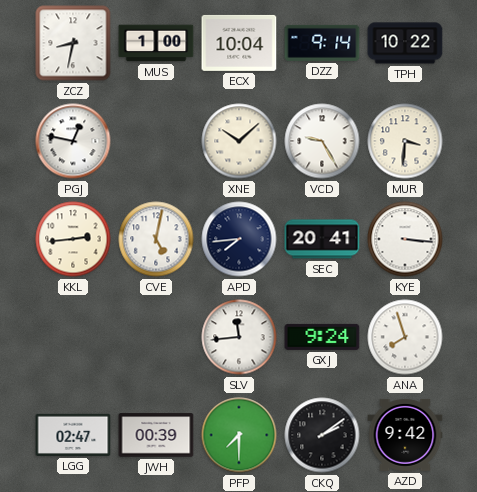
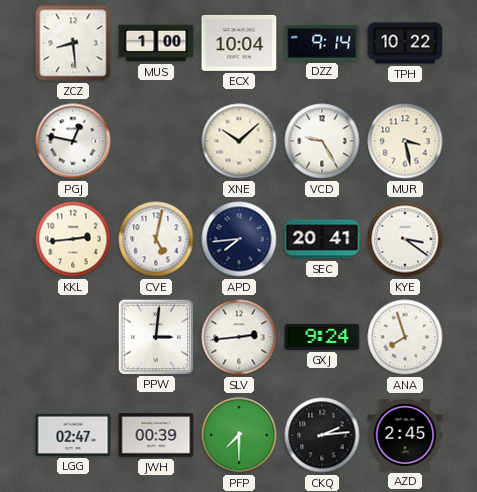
ZCZ: 8:32 -> 8:29 (73, 43)
MUR: 3:31 -> 3:28 (405, 141)
KYE: 3:16 -> 3:21 (405, 239)
PPW: none -> 3:01 (155, 336)
SLV: 11:44 -> 2:44 (239, 337)
CKQ: 2:09 -> 2:14 (322, 435)
AZD: 9:42 -> 2:45 (405, 435)
